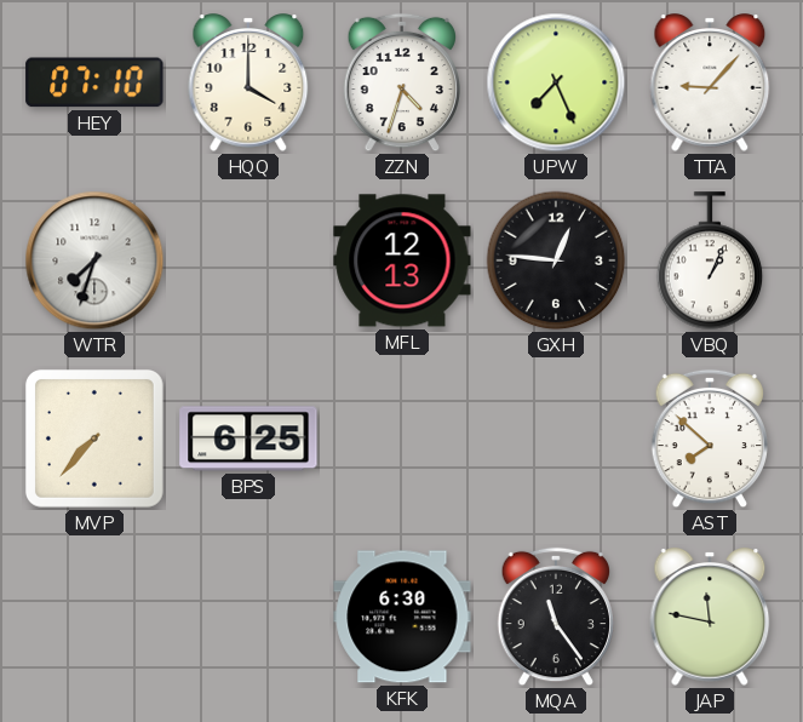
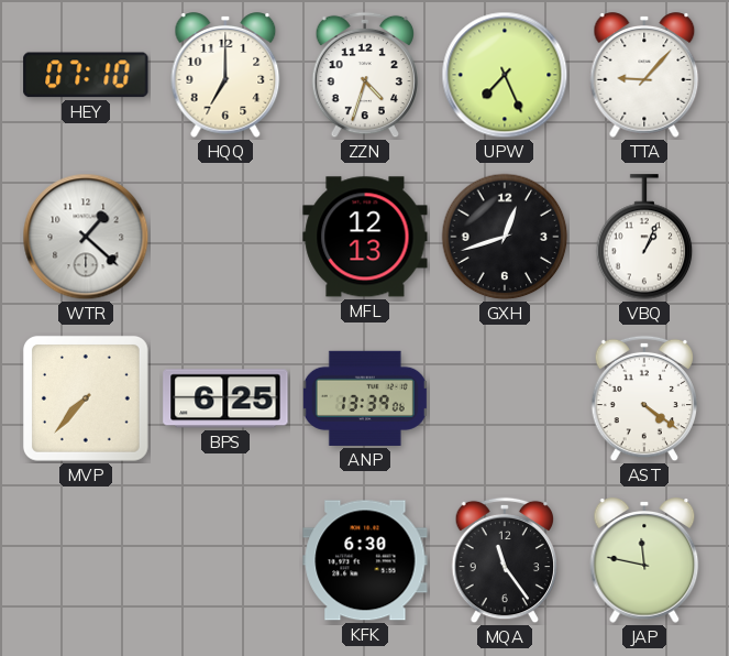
HQQ: 4:00 -> 7:00 (225, 75)
WTR: 7:33 -> 1:22 (86, 237)
GXH: 12:46 -> 12:42 (505, 237)
ANP: none -> 13:39 (365, 398)
AST: 7:52 -> 4:21 (644, 398)
